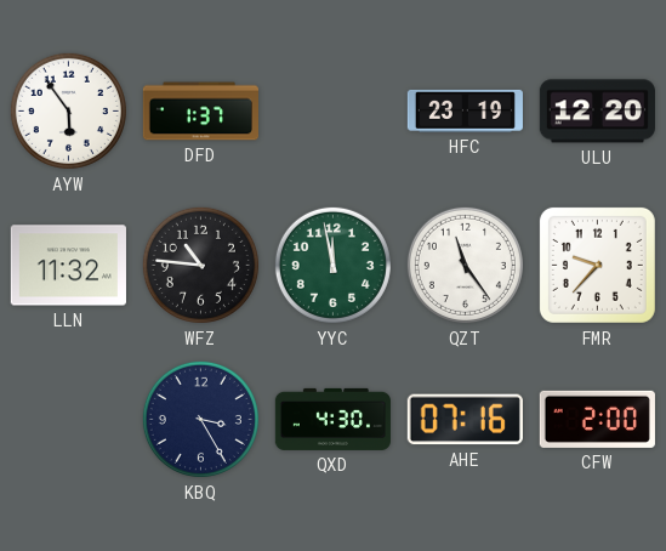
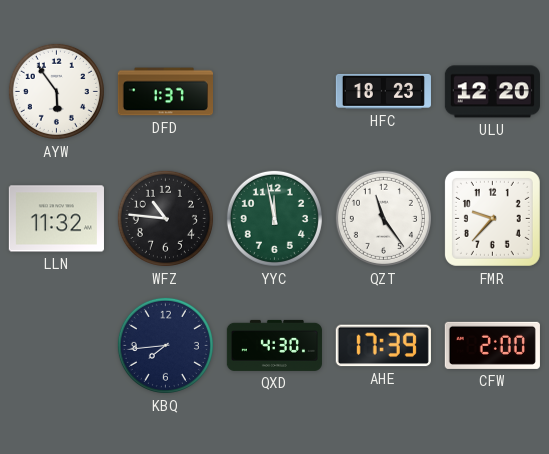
HFC: 23:19 -> 18:23 (383, 91)
KBQ: 3:25 -> 7:44 (165, 345)
AHE: 07:16 -> 17:39 (383, 346)
